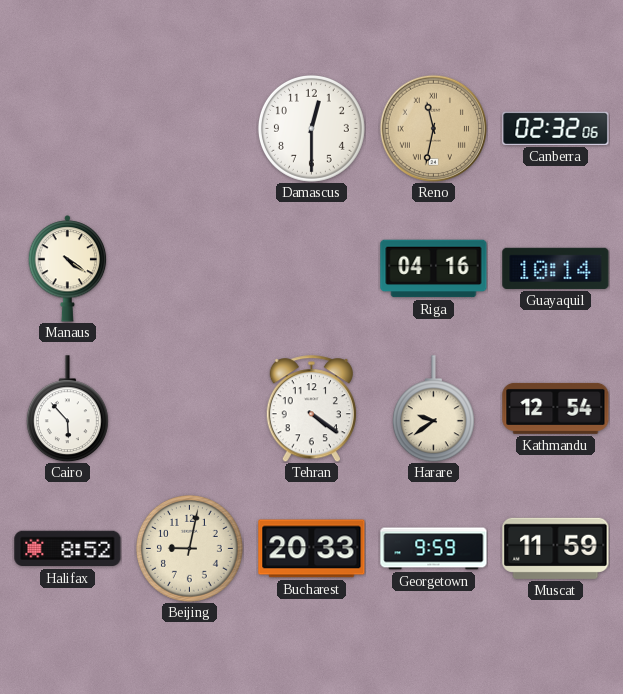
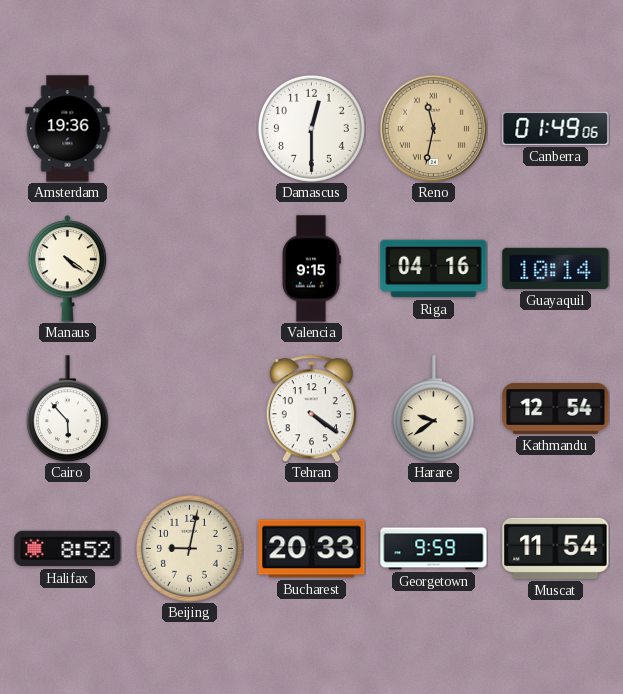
Amsterdam: none -> 19:36 (68, 129)
Canberra: 02:32 -> 01:49 (556, 128)
Valencia: none -> 9:15 (311, 269)
Muscat: 11:59 -> 11:54 (556, 548)
